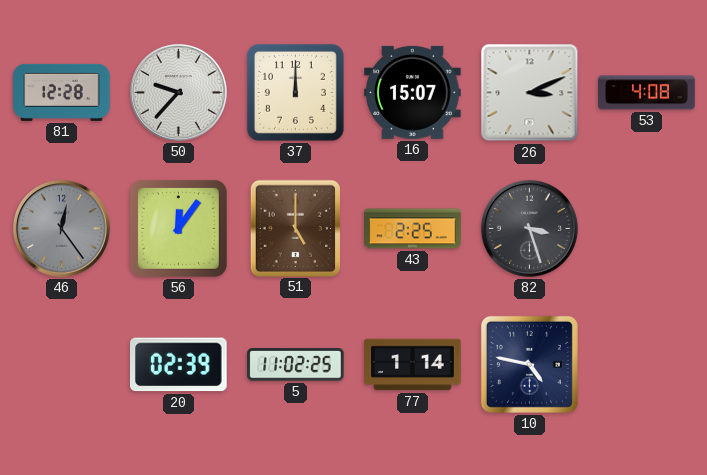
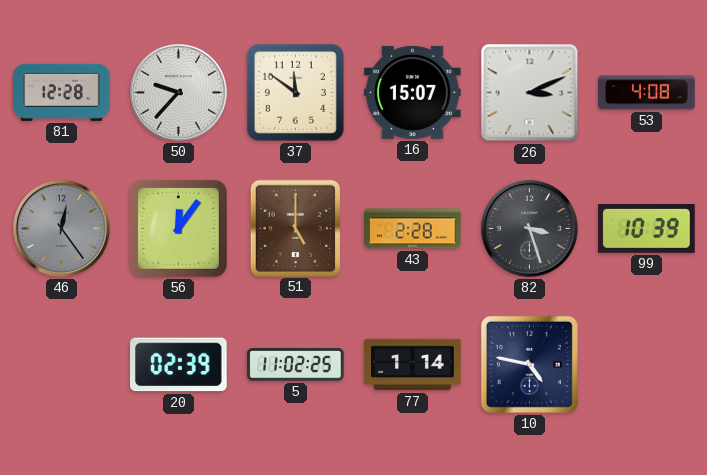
37: 12:00 -> 11:51 (295, 92)
43: 2:25 -> 2:28 (413, 229)
99: none -> 10:39 (647, 229)
